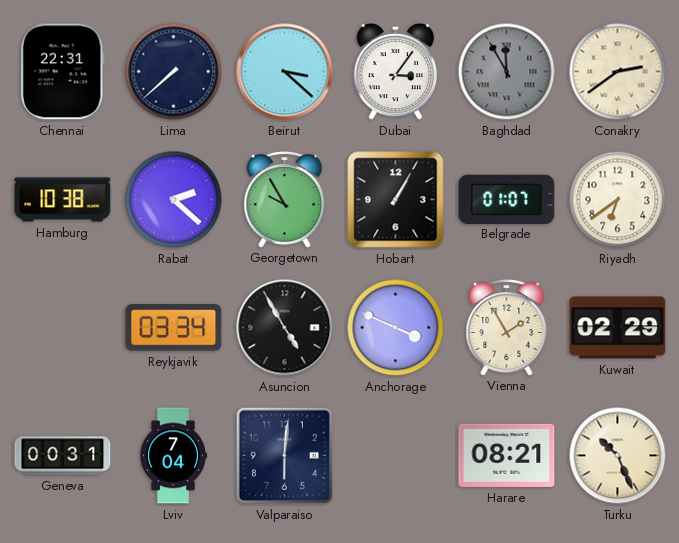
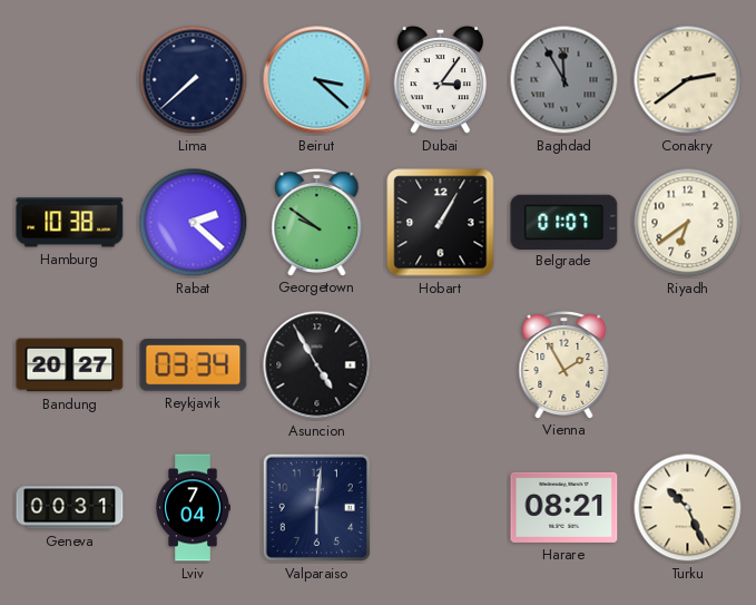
Chennai: 22:31 -> none (62, 72)
Georgetown: 9:55 -> 9:51 (317, 222)
Bandung: none -> 20:27 (70, 365)
Anchorage: 3:49 -> none (396, 328)
Kuwait: 02:29 -> none (618, 328)
